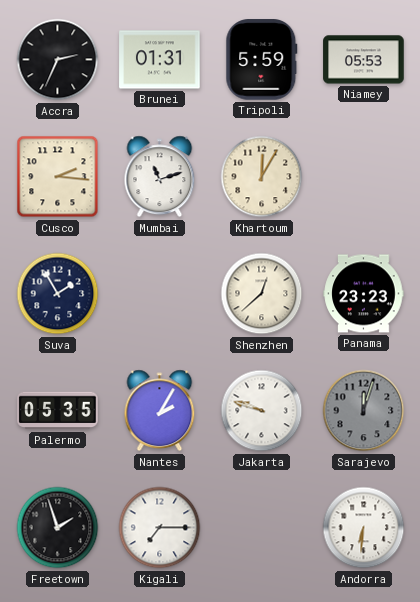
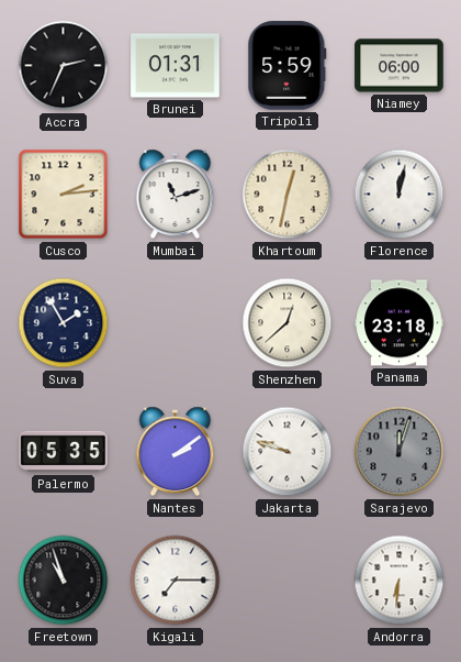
Niamey: 05:53 -> 06:00 (400, 66)
Cusco: 2:16 -> 2:14 (64, 195)
Khartoum: 12:05 -> 12:32 (288, 195)
Florence: none -> 12:02 (400, 195)
Panama: 23:23 -> 23:18 (400, 323)
Nantes: 2:05 -> 2:09 (176, 452)
Freetown: 1:57 -> 10:57 (64, 581)
